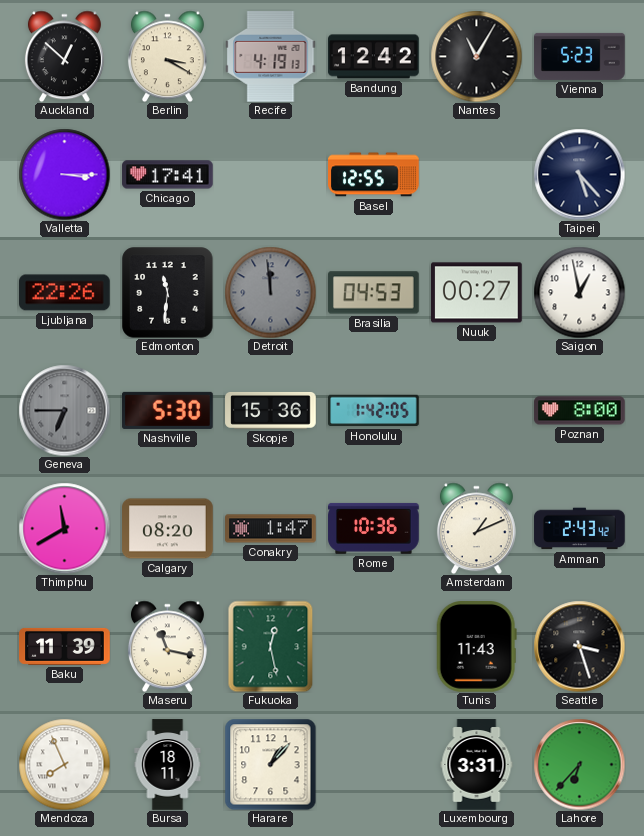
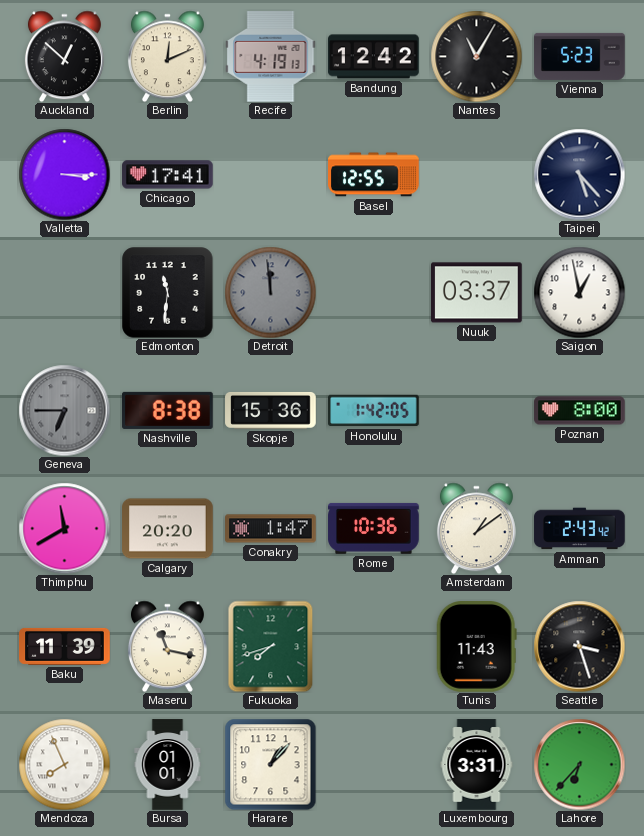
Berlin: 3:20 -> 12:11 (167, 56)
Ljubljana: 22:26 -> none (65, 293)
Brasilia: 04:53 -> none (374, 293)
Nuuk: 00:27 -> 03:37 (477, 293)
Nashville: 5:30 -> 8:38 (168, 410)
Calgary: 08:20 -> 20:20 (168, 529)
Amsterdam: 1:11 -> 1:09 (476, 528)
Fukuoka: 12:28 -> 7:42 (271, 646)
Bursa: 18:11 -> 01:01 (168, 765)
